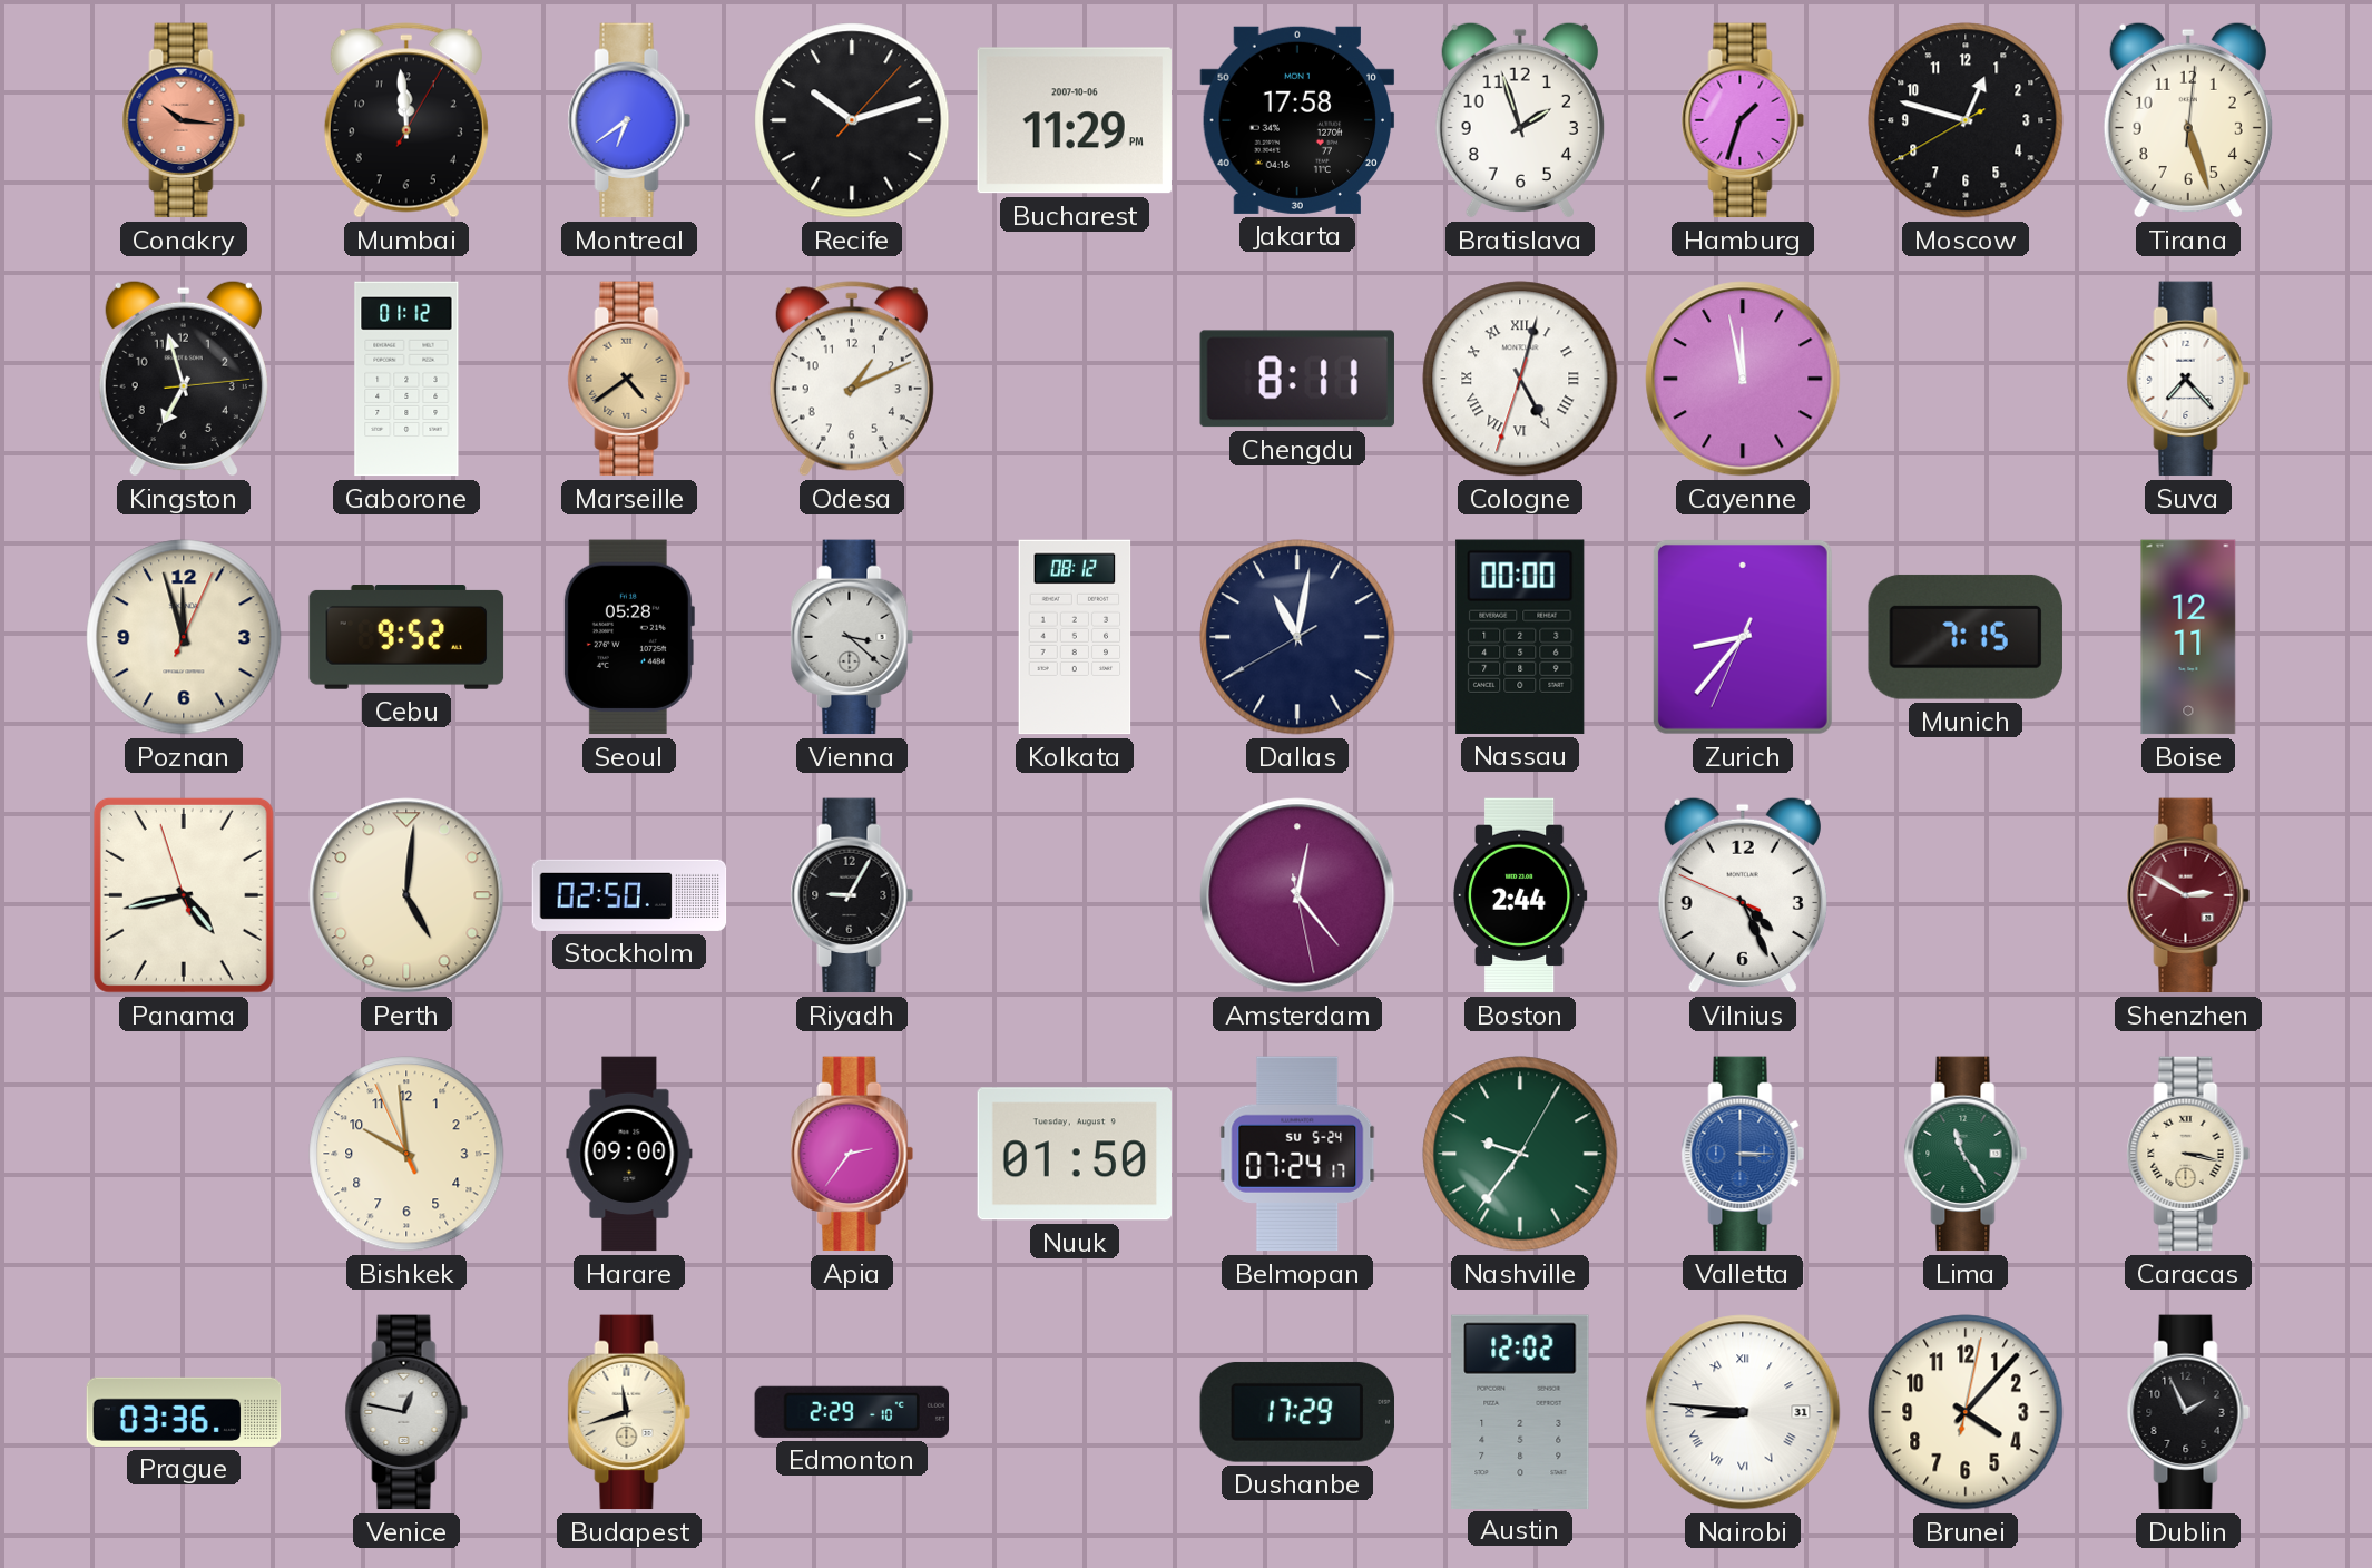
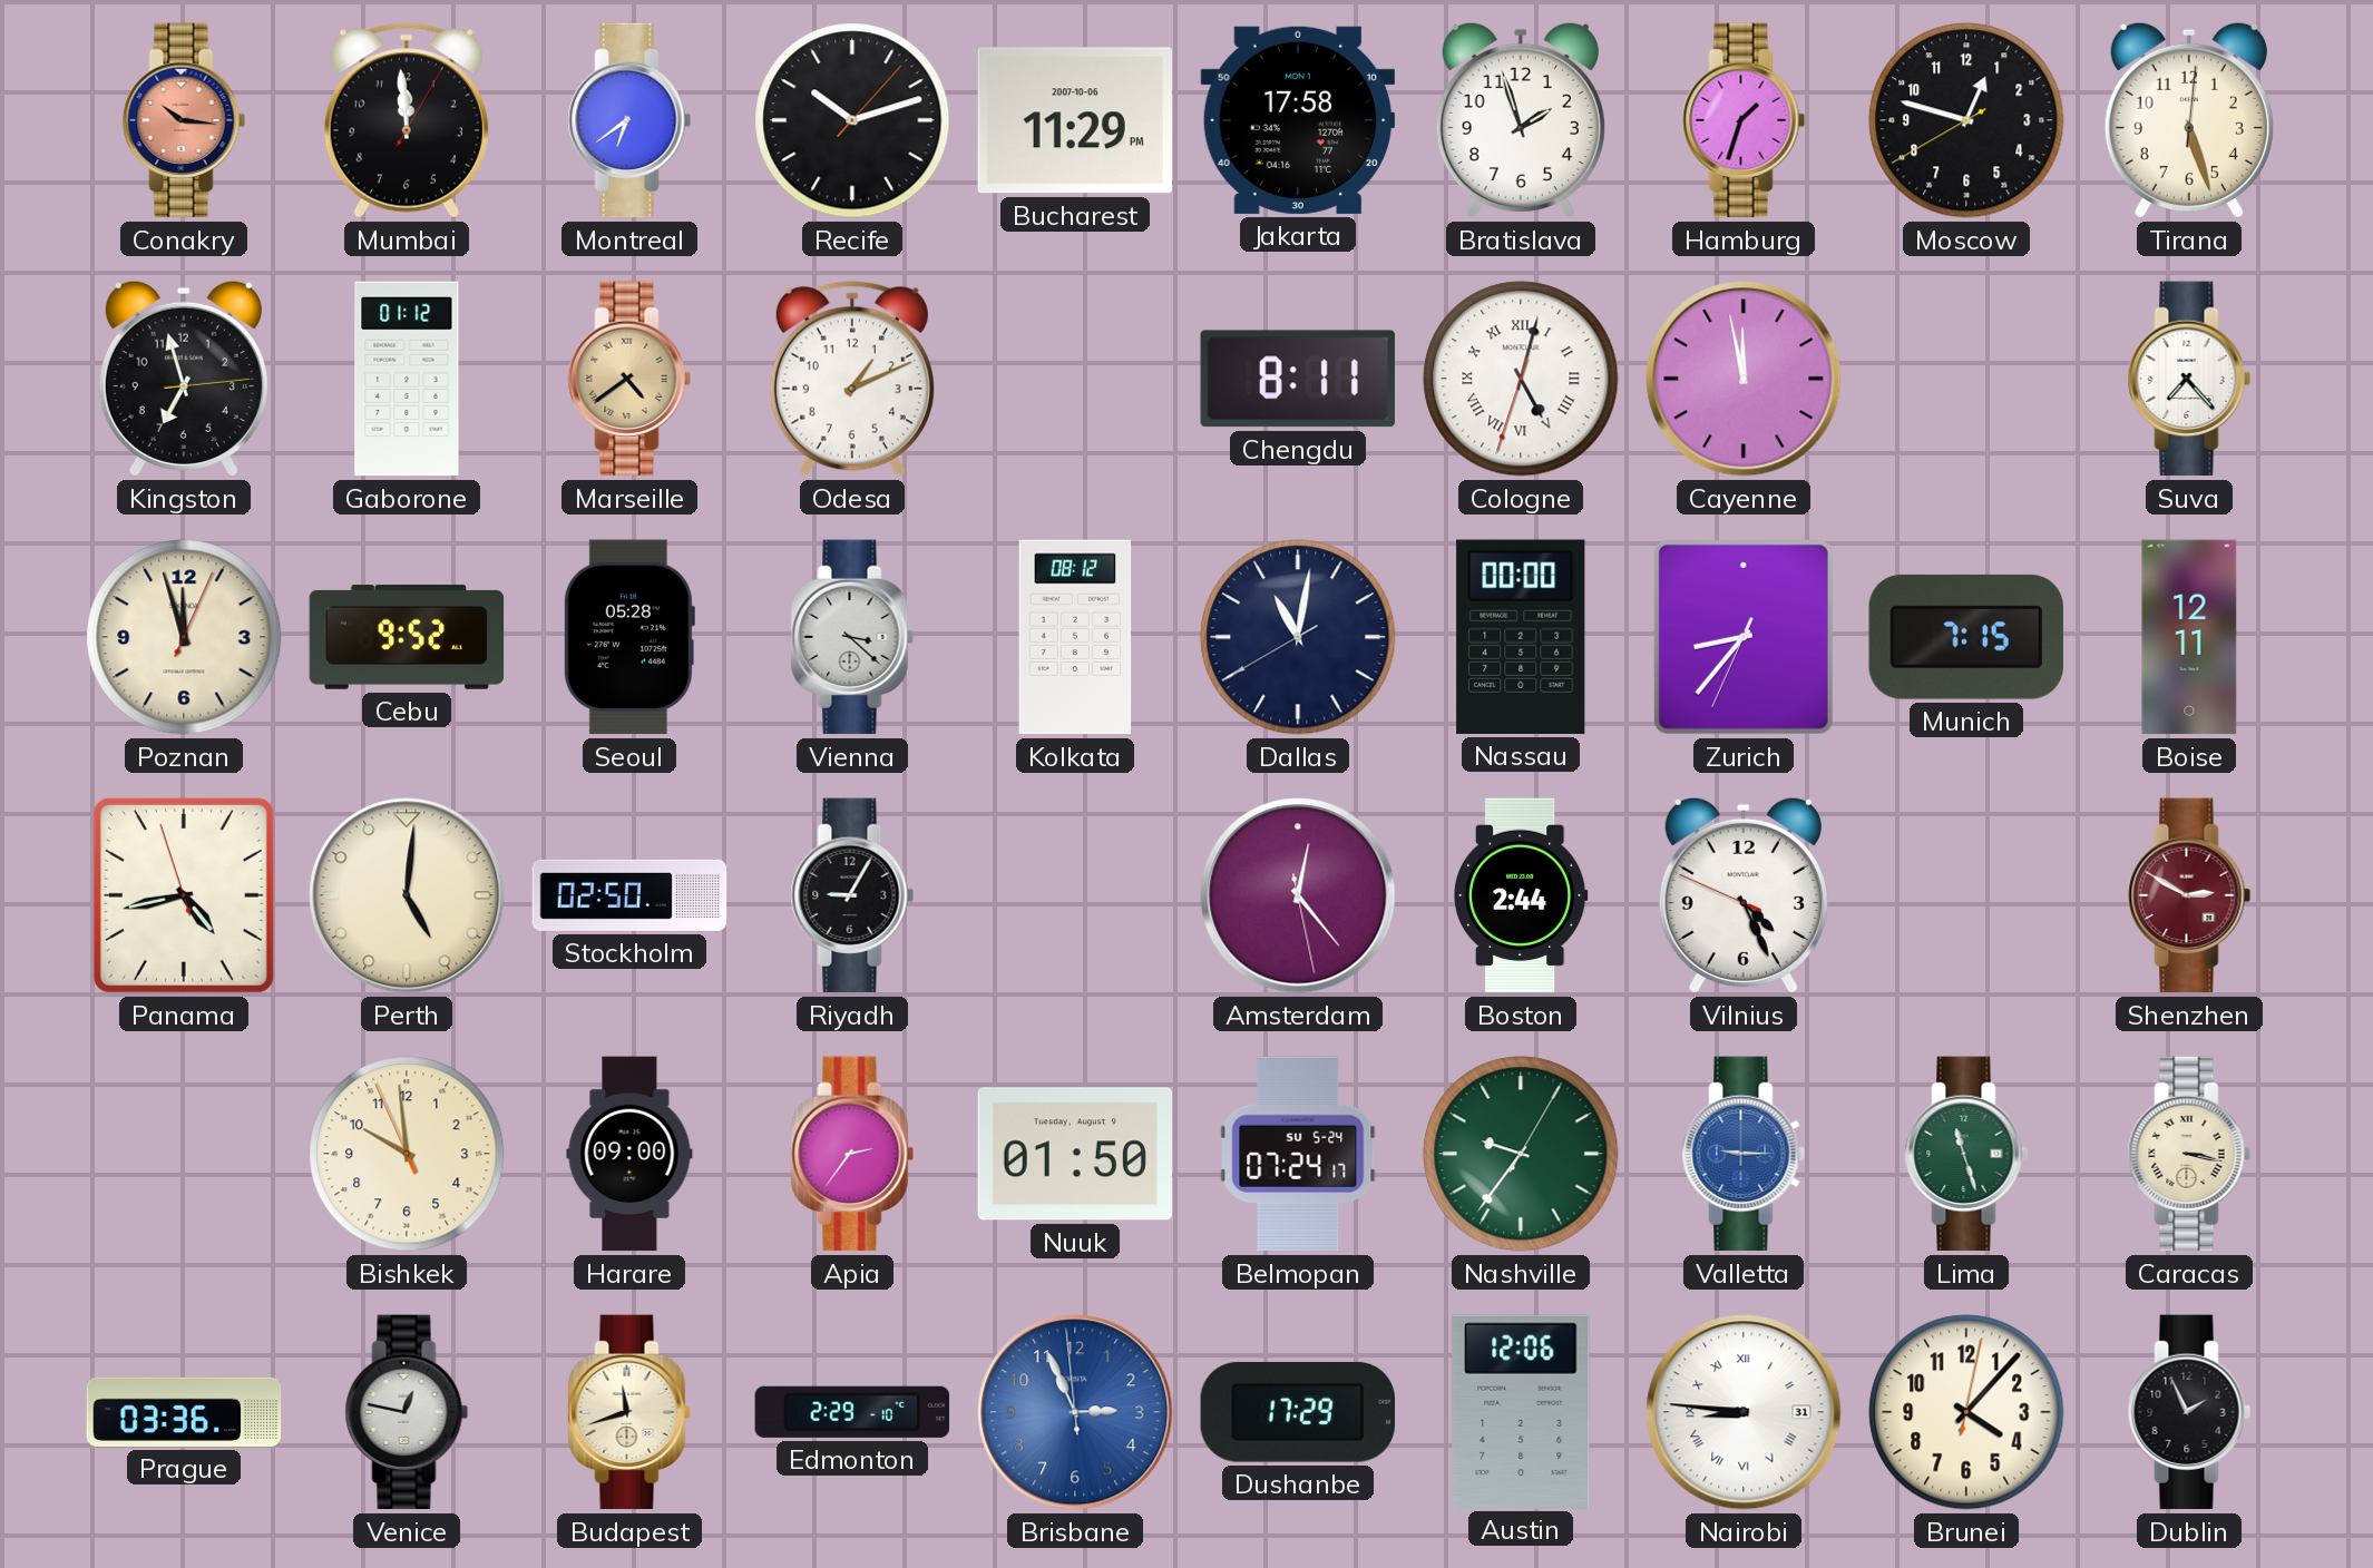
Valletta: 3:15 -> 9:15 (1744, 1154)
Lima: 11:24 -> 11:27 (1966, 1154)
Brisbane: none -> 2:55 (1075, 1412)
Austin: 12:02 -> 12:06 (1521, 1411)
